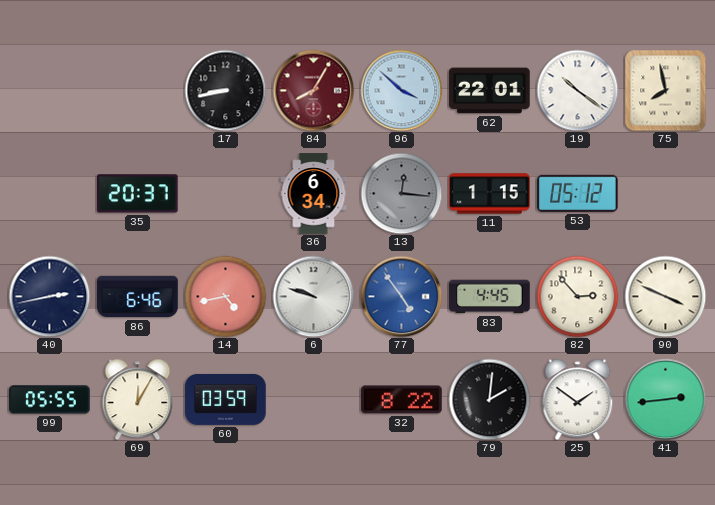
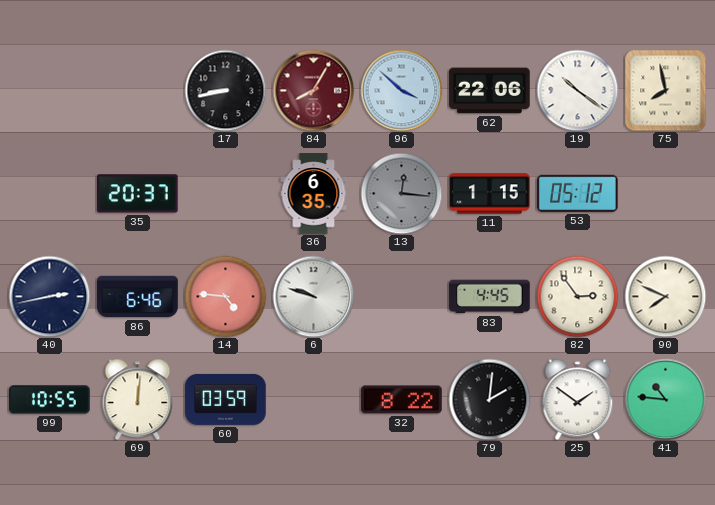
62: 22:01 -> 22:06 (490, 91)
36: 6:34 -> 6:35 (314, 194)
14: 4:43 -> 4:46 (225, 296)
77: 4:54 -> none (401, 296)
82: 2:53 -> 2:54 (577, 296)
90: 3:49 -> 7:49 (665, 296)
99: 05:55 -> 10:55 (50, 400)
69: 12:05 -> 12:01 (138, 399)
41: 2:44 -> 10:46 (665, 399)
